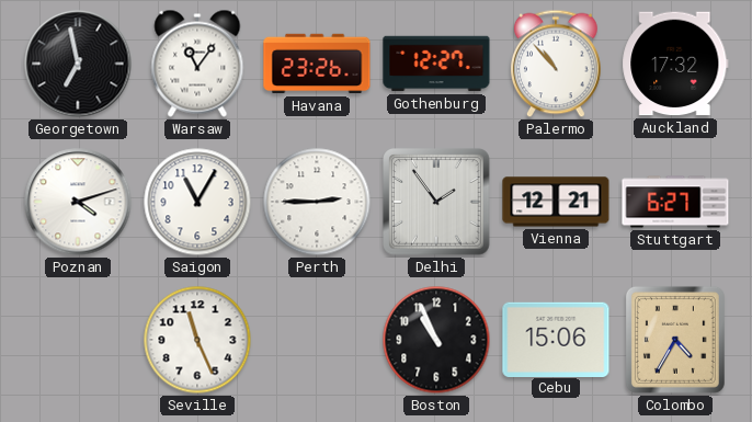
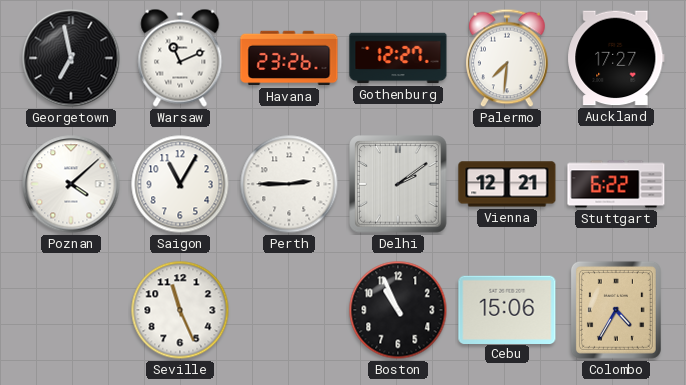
Warsaw: 11:06 -> 11:11 (180, 58)
Palermo: 10:53 -> 7:31 (507, 58)
Auckland: 17:32 -> 17:27 (616, 58)
Poznan: 4:12 -> 4:08 (71, 184)
Delhi: 1:54 -> 2:09 (398, 184)
Stuttgart: 6:27 -> 6:22 (616, 184)
